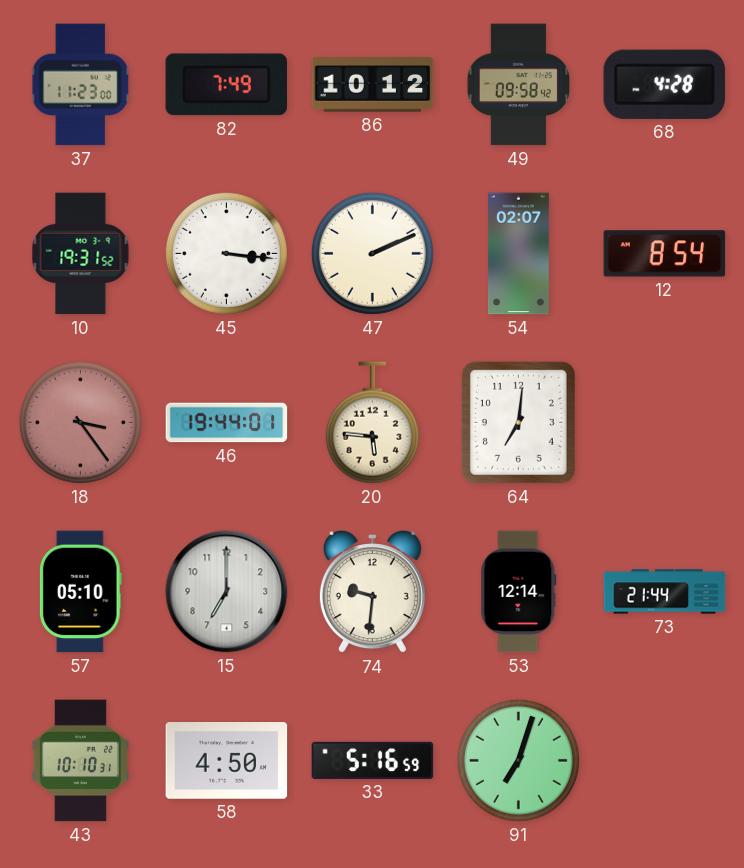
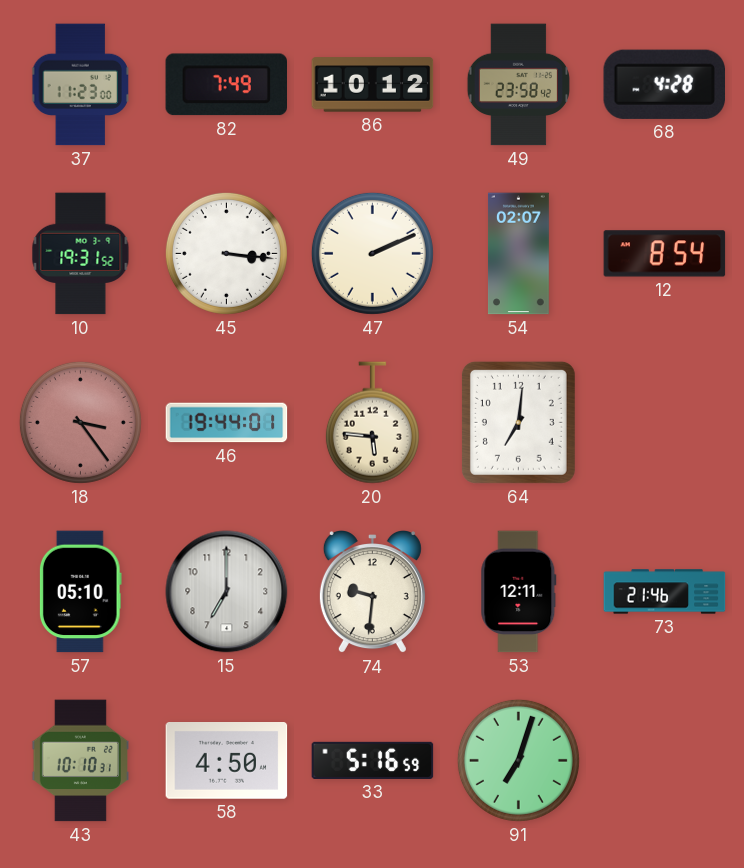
49: 09:58 -> 23:58 (518, 85)
53: 12:14 -> 12:11 (519, 592)
73: 21:44 -> 21:46 (665, 592)
